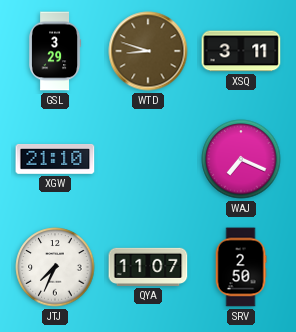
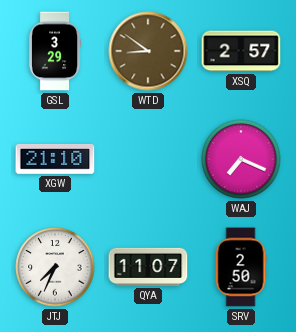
WTD: 8:48 -> 8:51 (148, 51)
XSQ: 3:11 -> 2:57 (241, 51)
